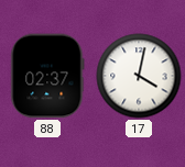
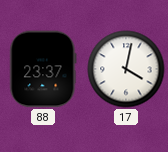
88: 02:37 -> 23:37 (43, 69)
